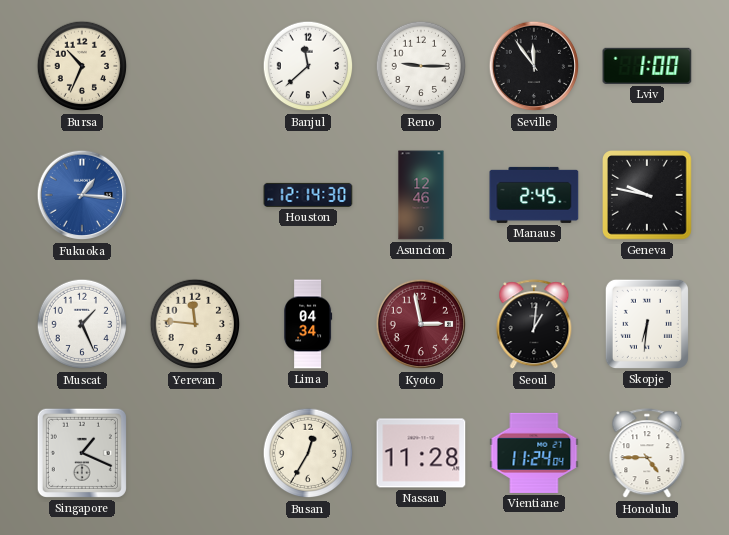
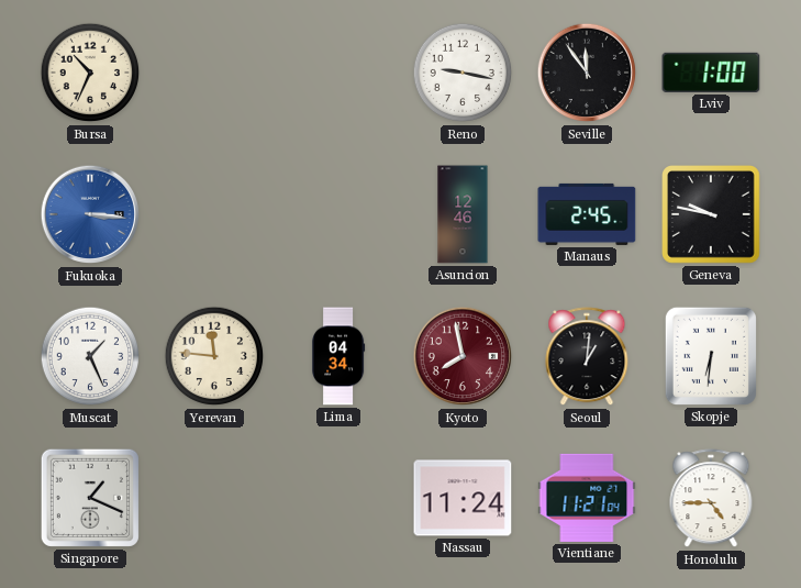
Banjul: 11:38 -> none (308, 66)
Reno: 9:15 -> 9:17 (463, 73)
Fukuoka: 1:16 -> 3:16 (90, 214)
Houston: 12:14 -> none (308, 195)
Kyoto: 2:58 -> 7:58 (463, 356)
Busan: 12:35 -> none (308, 453)
Nassau: 11:28 -> 11:24 (463, 498)
Vientiane: 11:24 -> 11:21 (587, 498)
